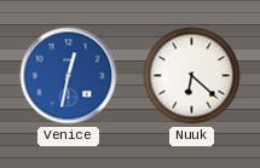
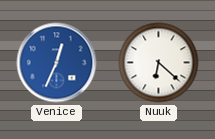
Venice: 12:32 -> 12:34 (57, 63)
